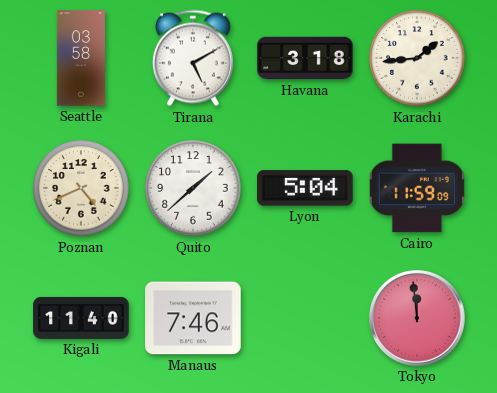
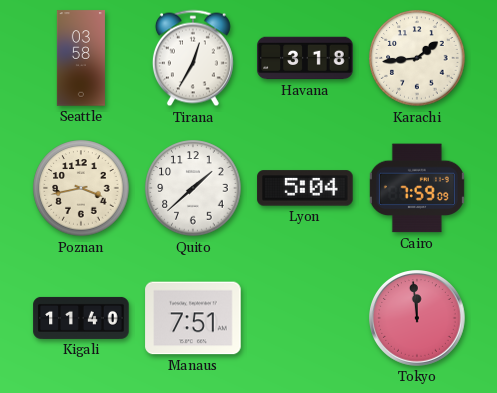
Tirana: 5:10 -> 12:35 (193, 58)
Poznan: 4:41 -> 3:43 (81, 188)
Cairo: 11:59 -> 7:59 (417, 188)
Manaus: 7:46 -> 7:51 (193, 318)
